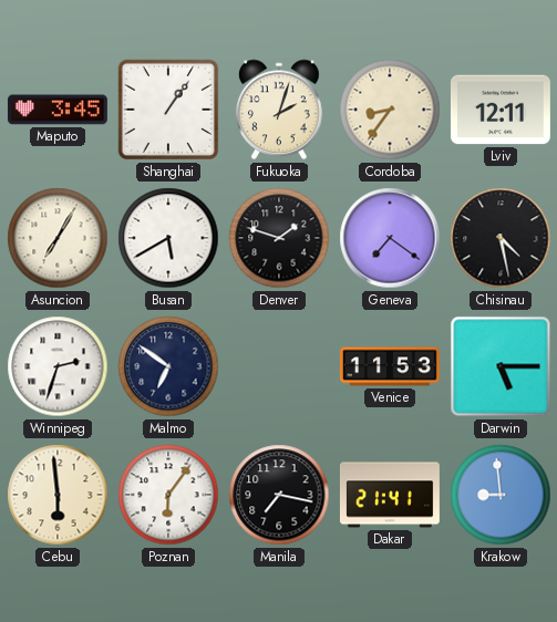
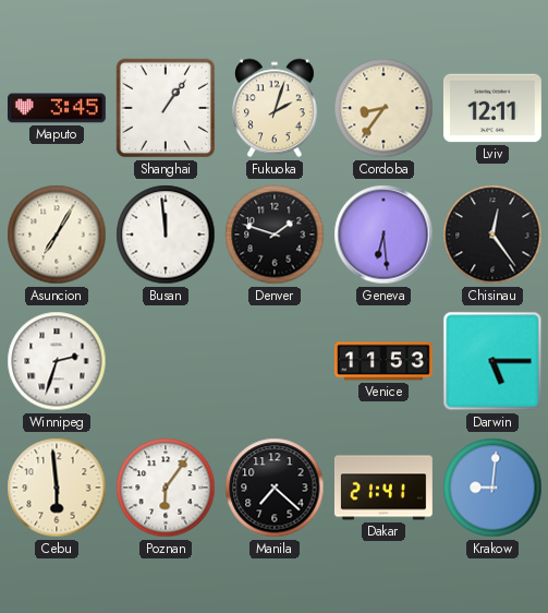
Busan: 5:40 -> 11:59 (166, 235)
Geneva: 7:21 -> 6:29 (383, 235)
Chisinau: 4:28 -> 12:24 (492, 235)
Malmo: 6:51 -> none (168, 366)
Manila: 7:17 -> 7:22 (275, 488)
Krakow: 8:59 -> 9:01 (492, 488)
